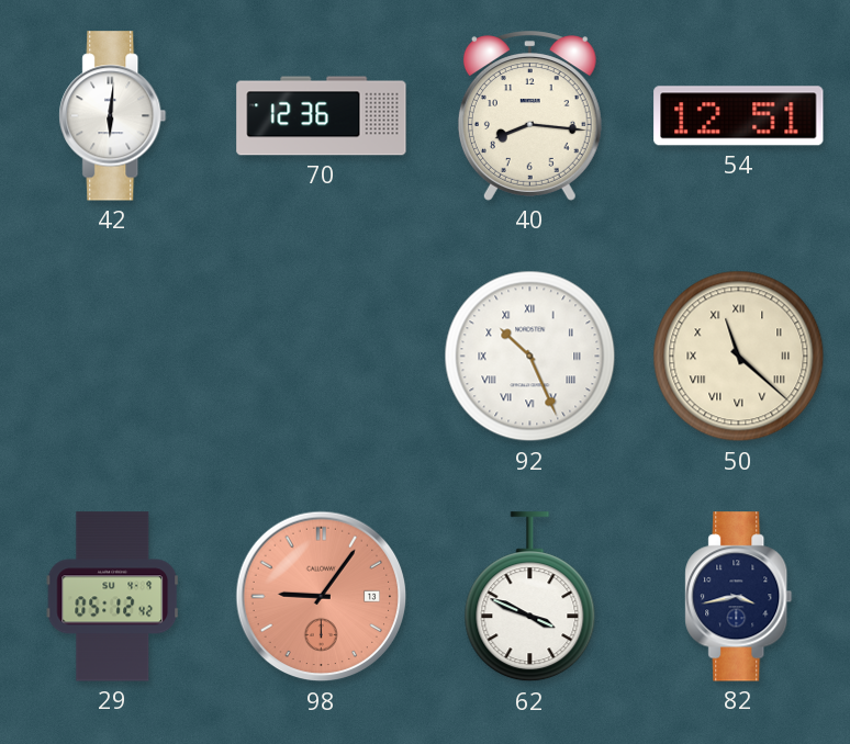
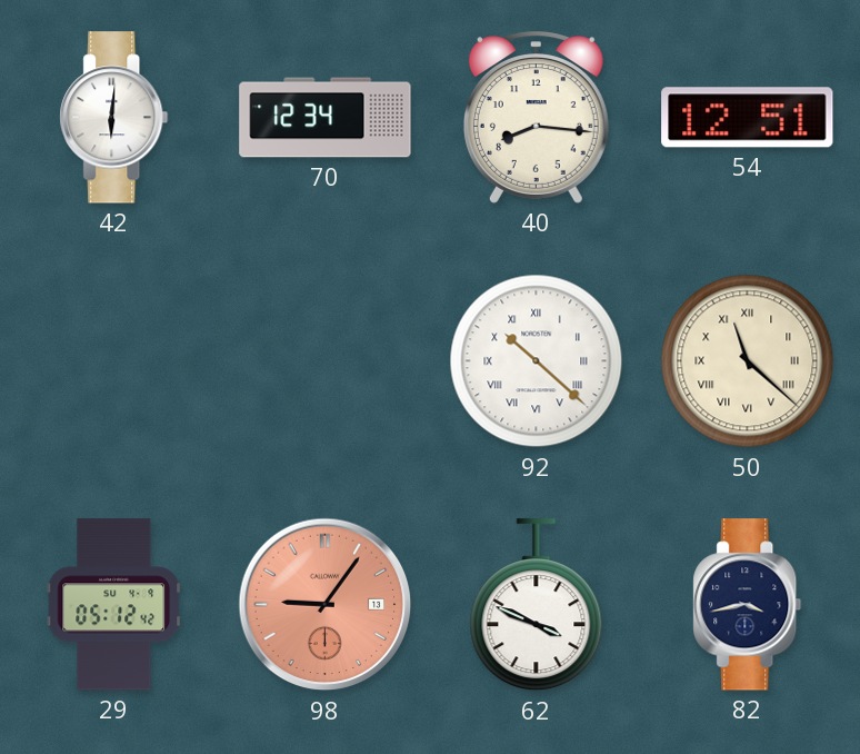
70: 12:36 -> 12:34 (326, 118)
92: 10:26 -> 10:22 (537, 361)
